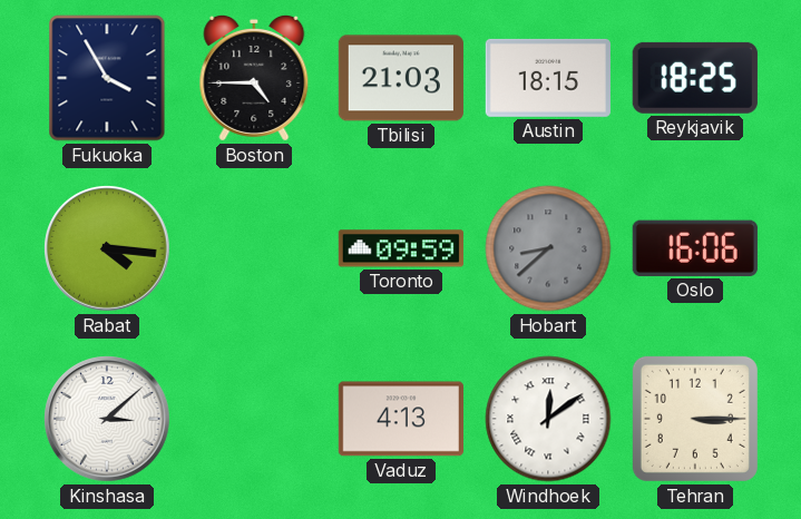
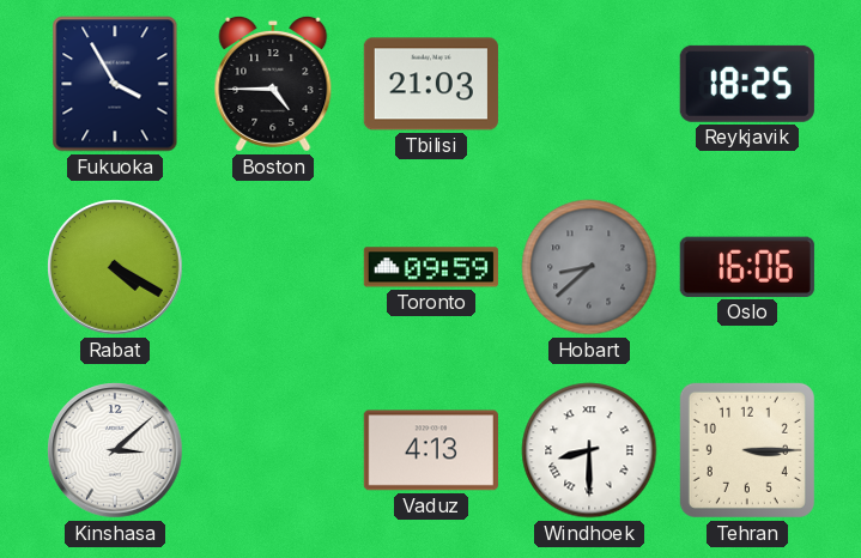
Austin: 18:15 -> none (548, 78)
Rabat: 4:16 -> 4:20 (115, 267)
Windhoek: 12:09 -> 8:30 (589, 450)
